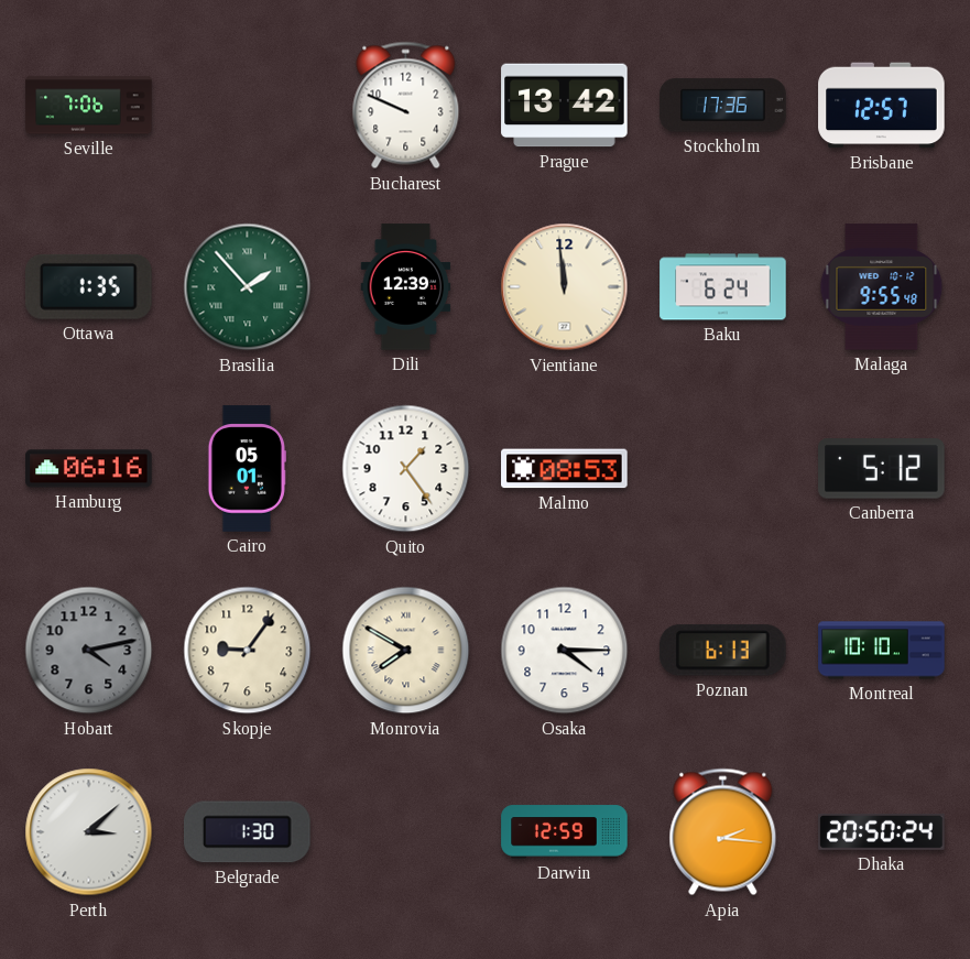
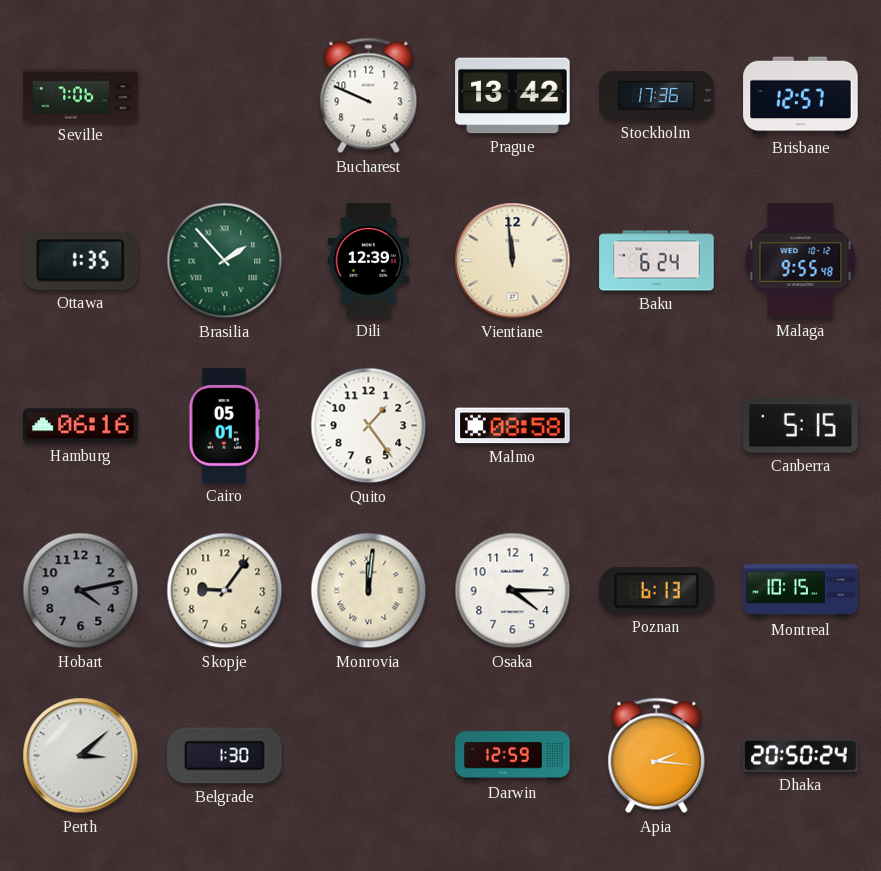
Malmo: 08:53 -> 08:58 (513, 426)
Canberra: 5:12 -> 5:15 (801, 426)
Monrovia: 7:50 -> 12:01 (369, 591)
Montreal: 10:10 -> 10:15 (801, 591)
